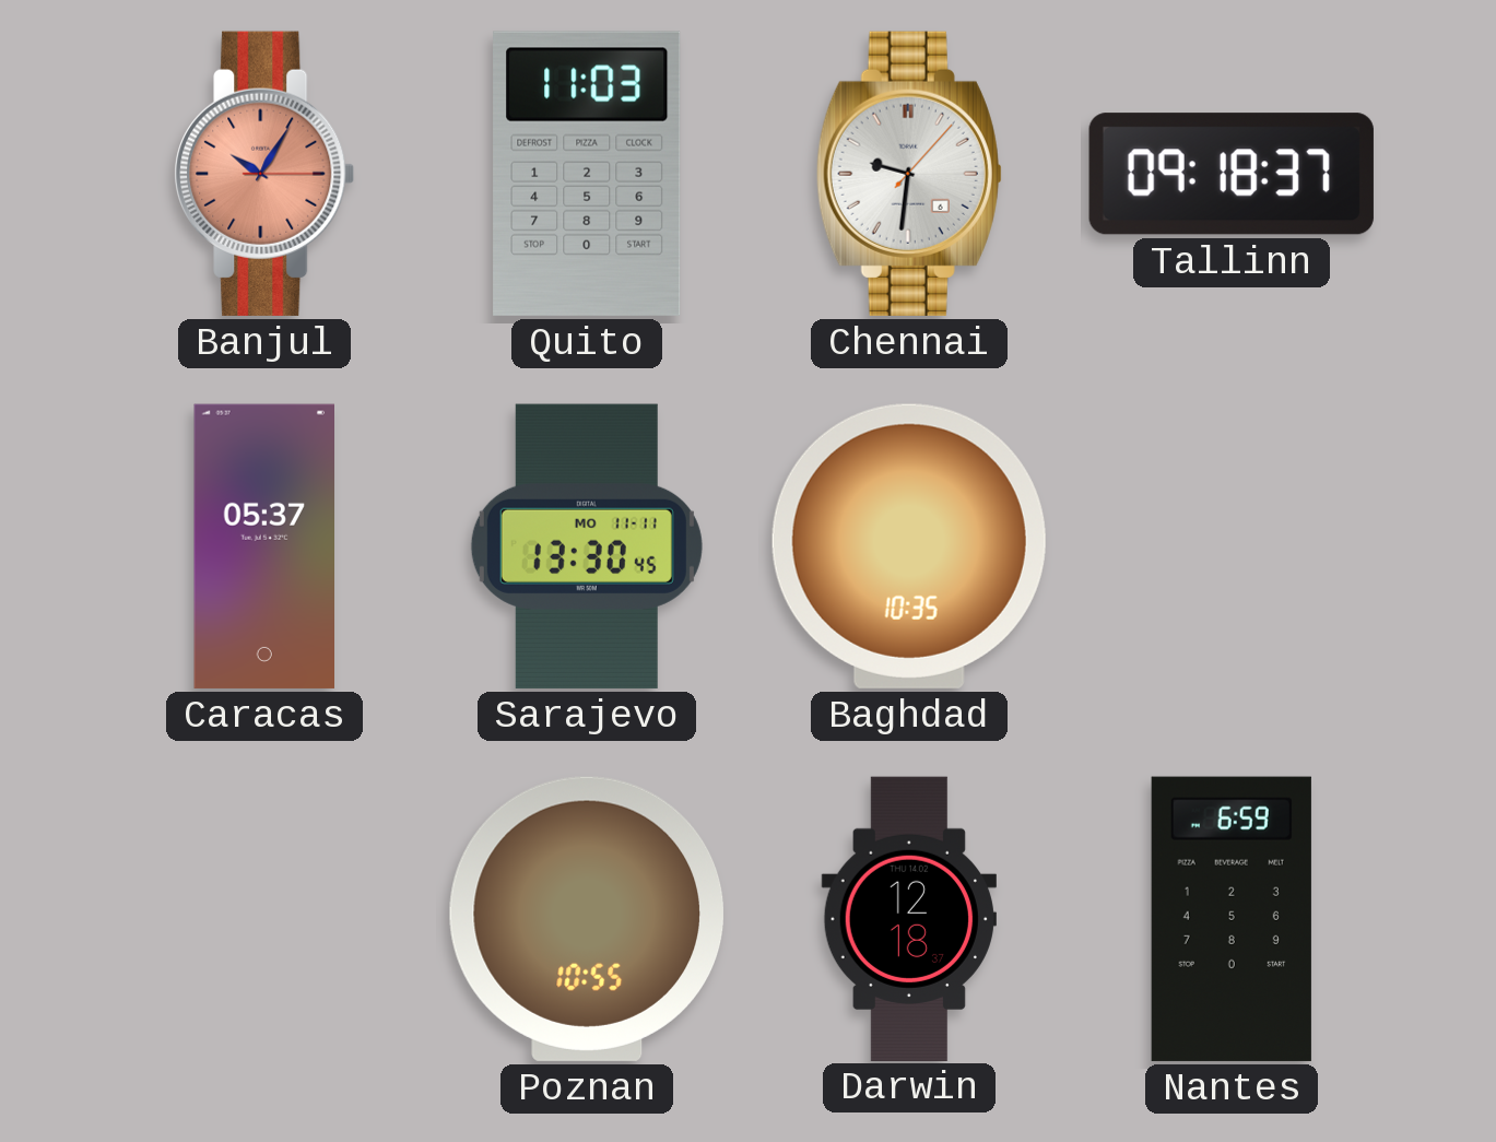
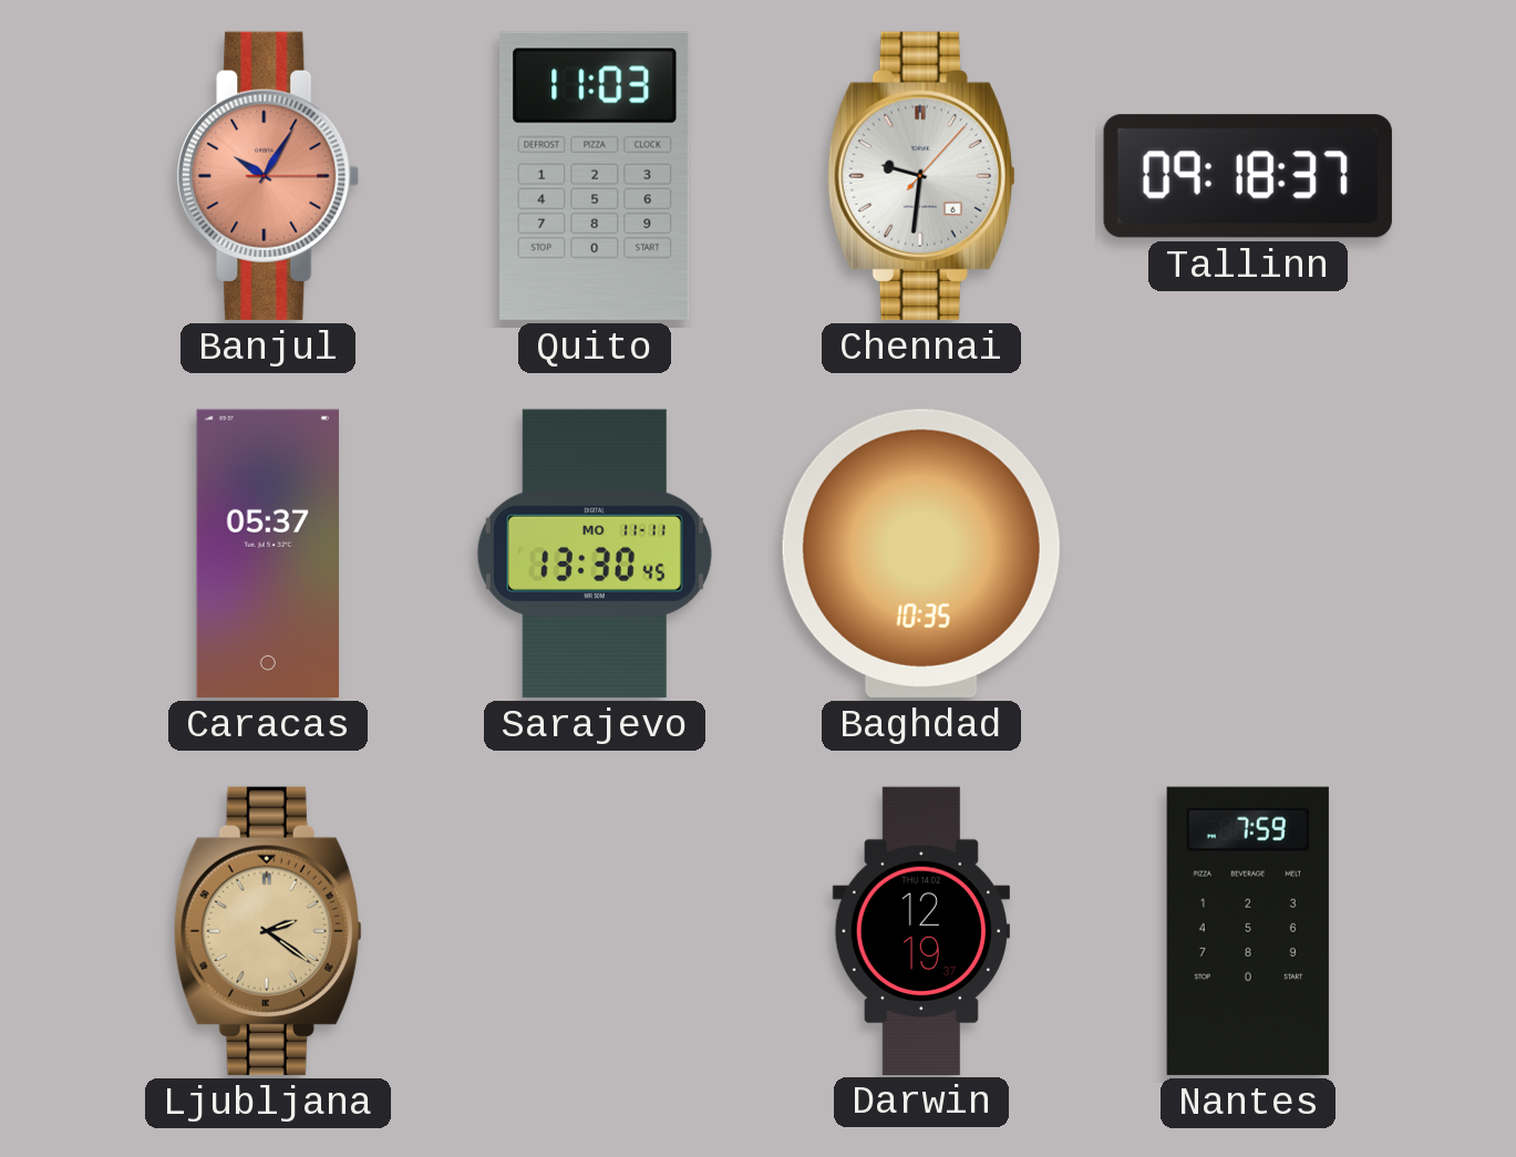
Ljubljana: none -> 2:21 (268, 931)
Poznan: 10:55 -> none (587, 919)
Darwin: 12:18 -> 12:19 (921, 930)
Nantes: 6:59 -> 7:59 (1248, 931)
